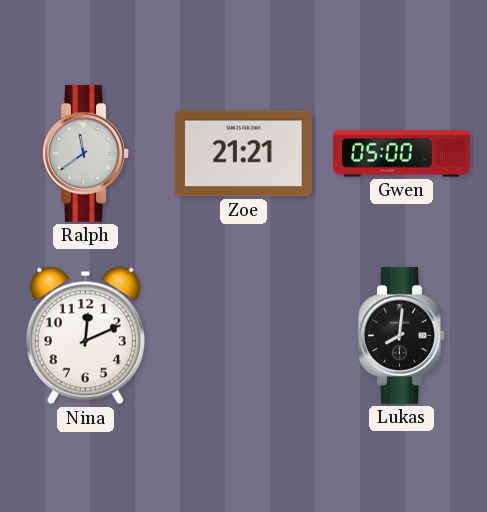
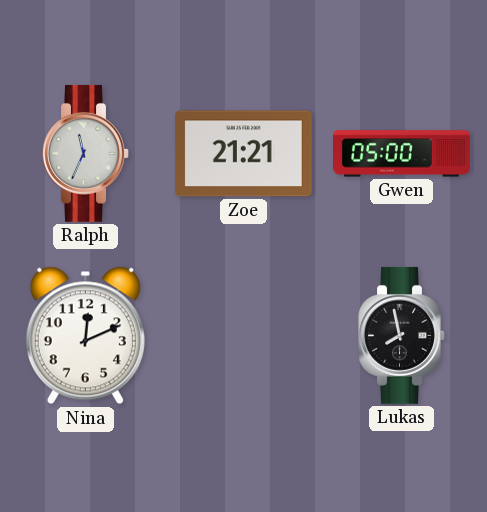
Ralph: 11:39 -> 11:34 (86, 153)
Lukas: 8:01 -> 7:58 (402, 335)
